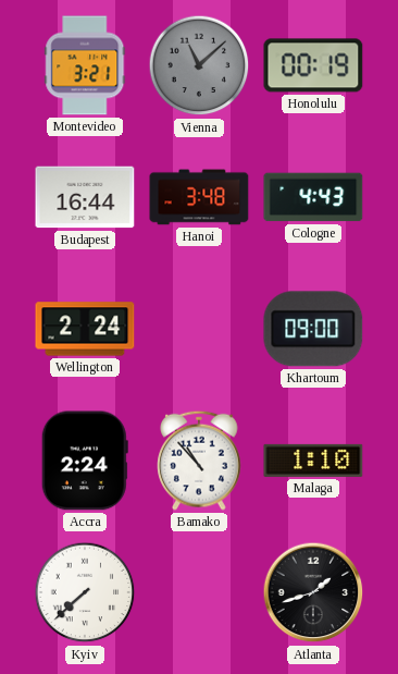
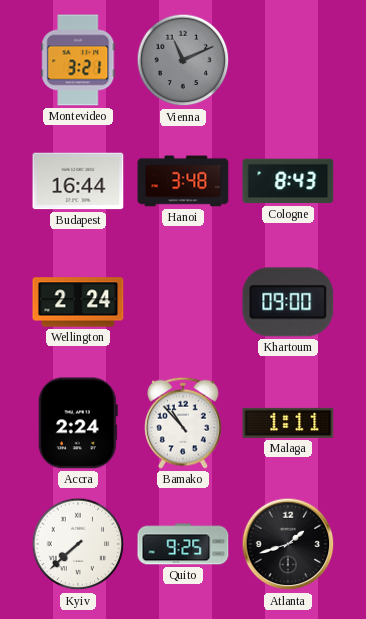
Vienna: 11:08 -> 11:11 (183, 60)
Honolulu: 00:19 -> none (313, 65)
Cologne: 4:43 -> 8:43 (288, 181)
Malaga: 1:10 -> 1:11 (288, 423)
Quito: none -> 9:25 (183, 544)
